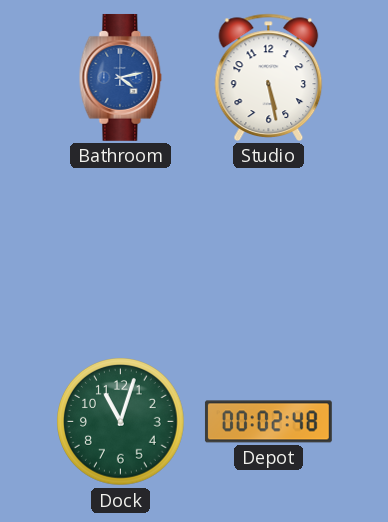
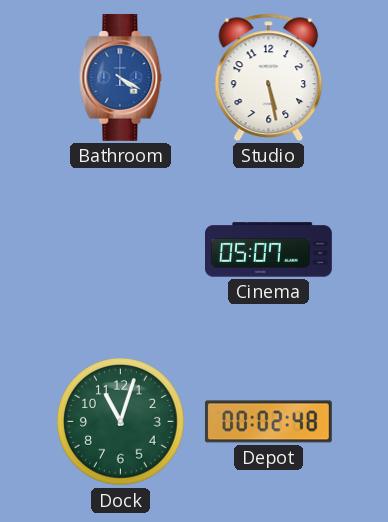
Bathroom: 4:13 -> 4:20 (121, 77)
Cinema: none -> 05:07 (269, 250)
